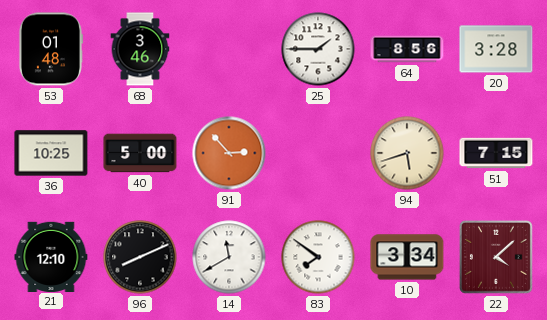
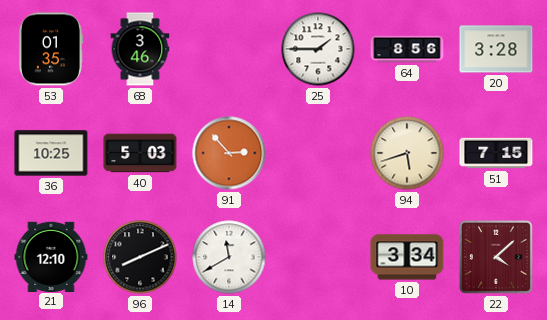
53: 01:48 -> 01:35 (50, 49)
40: 5:00 -> 5:03 (140, 153)
83: 7:51 -> none (318, 257)
